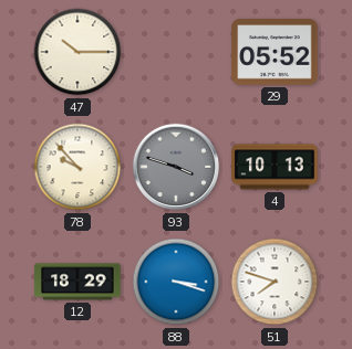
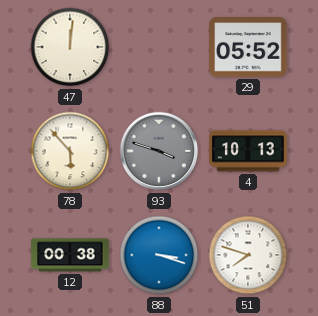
47: 10:15 -> 12:01 (70, 47)
78: 9:53 -> 5:53 (70, 151)
12: 18:29 -> 00:38 (70, 255)
